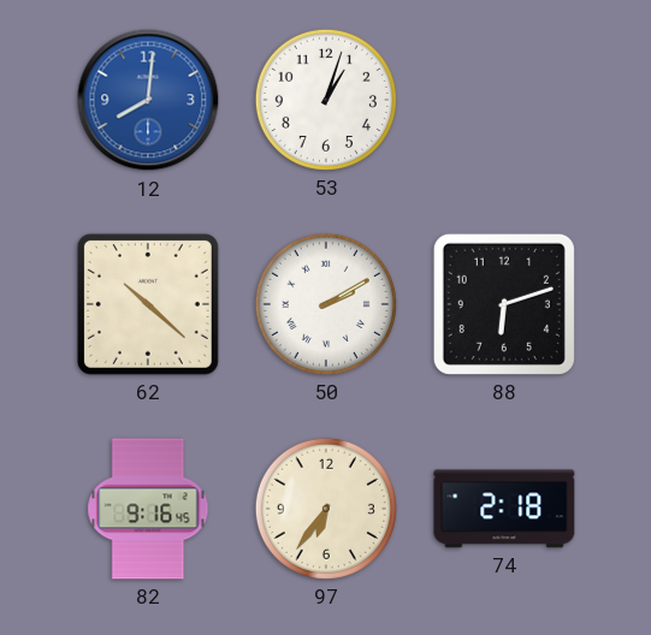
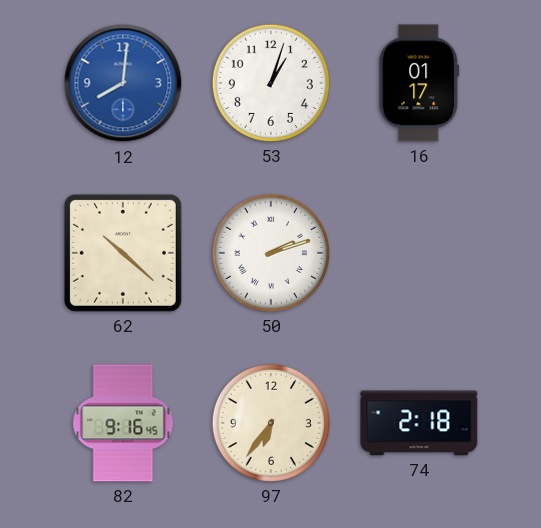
16: none -> 01:17 (419, 83)
50: 2:10 -> 2:12 (271, 253)
88: 6:12 -> none (504, 304)
